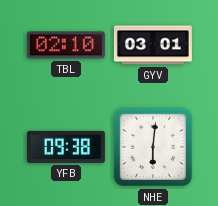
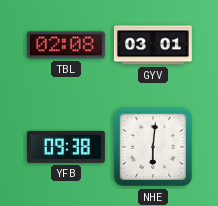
TBL: 02:10 -> 02:08 (66, 45)
